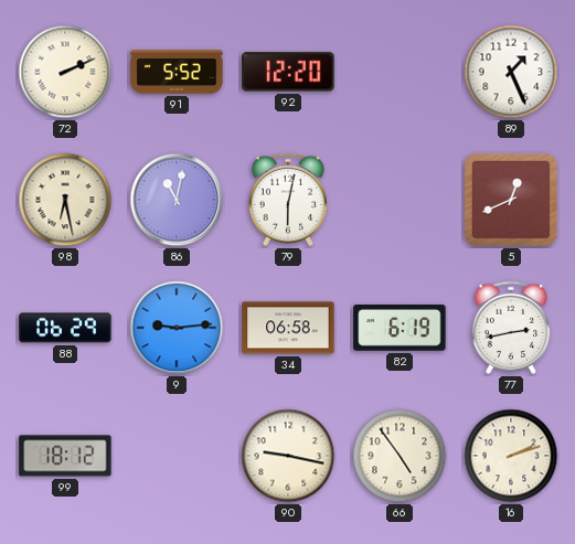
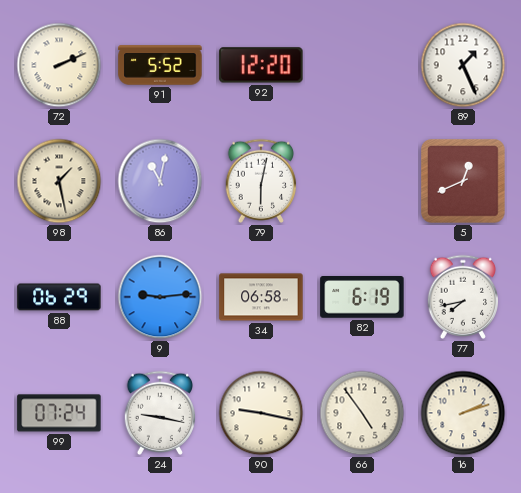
98: 6:28 -> 1:28 (59, 181)
77: 2:43 -> 7:43 (463, 297)
99: 18:12 -> 07:24 (59, 413)
24: none -> 9:17 (160, 413)
